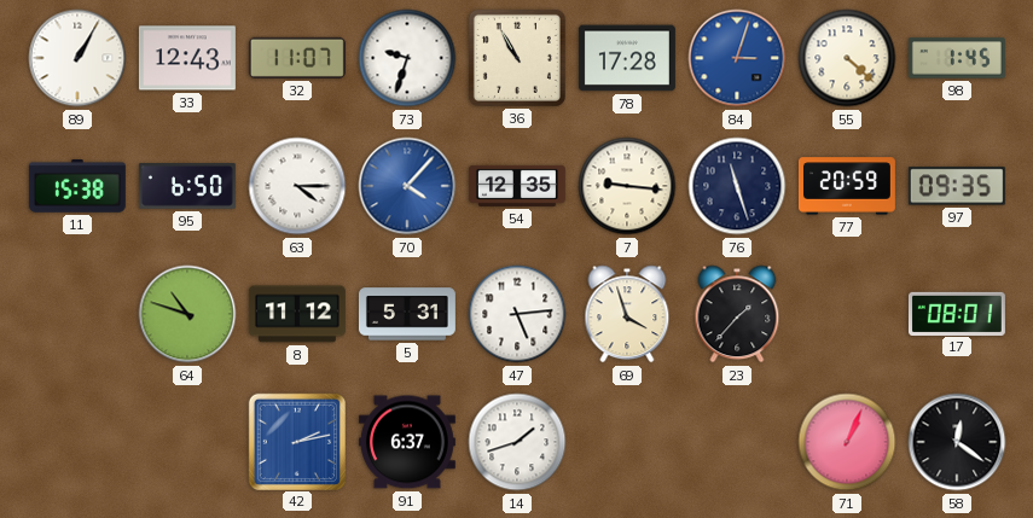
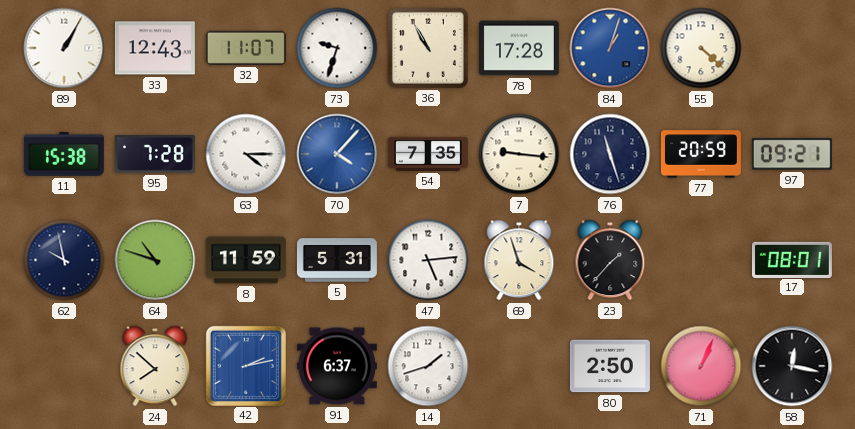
84: 3:03 -> 1:03 (610, 48)
98: 1:45 -> none (957, 58)
95: 6:50 -> 7:28 (155, 154)
54: 12:35 -> 7:35 (428, 154)
97: 09:35 -> 09:21 (792, 154)
62: none -> 9:58 (64, 260)
8: 11:12 -> 11:59 (246, 260)
24: none -> 7:52 (155, 366)
80: none -> 2:50 (610, 366)
58: 12:21 -> 12:17 (792, 366)
